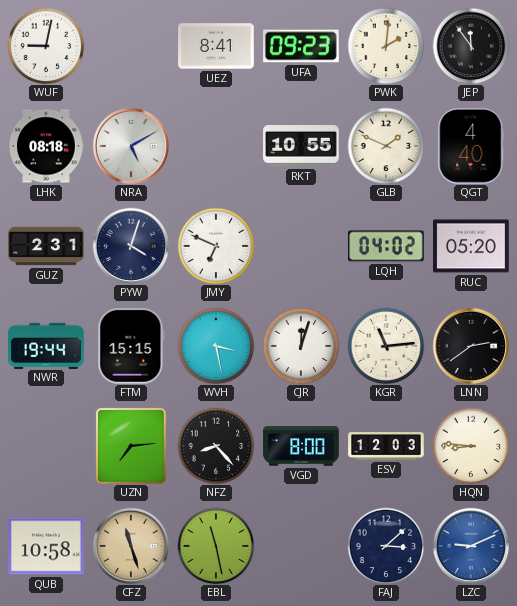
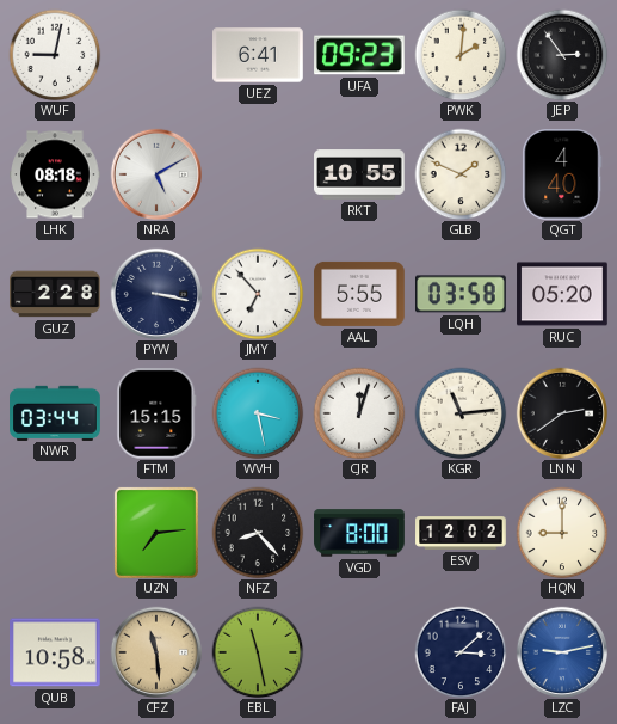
UEZ: 8:41 -> 6:41 (258, 55)
JEP: 11:54 -> 2:54 (562, 55)
GUZ: 2:31 -> 2:28 (55, 294)
PYW: 4:03 -> 3:17 (155, 293)
JMY: 6:49 -> 6:53 (258, 294)
AAL: none -> 5:55 (359, 294)
LQH: 04:02 -> 03:58 (461, 294)
NWR: 19:44 -> 03:44 (55, 412)
ESV: 12:03 -> 12:02 (461, 533)
HQN: 8:46 -> 9:00 (562, 533)
CFZ: 11:27 -> 11:29 (155, 651)
LZC: 9:11 -> 9:13 (561, 651)
